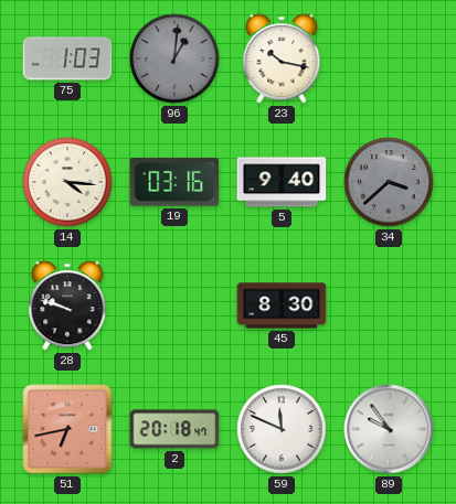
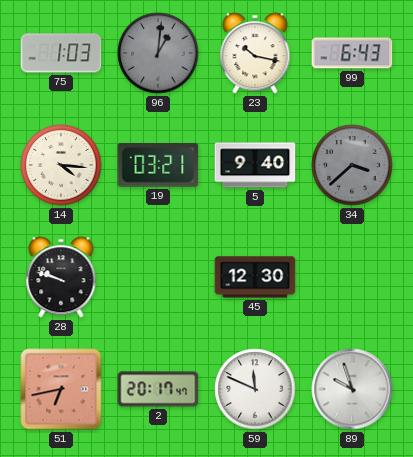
99: none -> 6:43 (352, 53)
19: 03:16 -> 03:21 (158, 166)
45: 8:30 -> 12:30 (255, 277)
2: 20:18 -> 20:17 (158, 389)
89: 9:54 -> 9:57 (352, 389)
